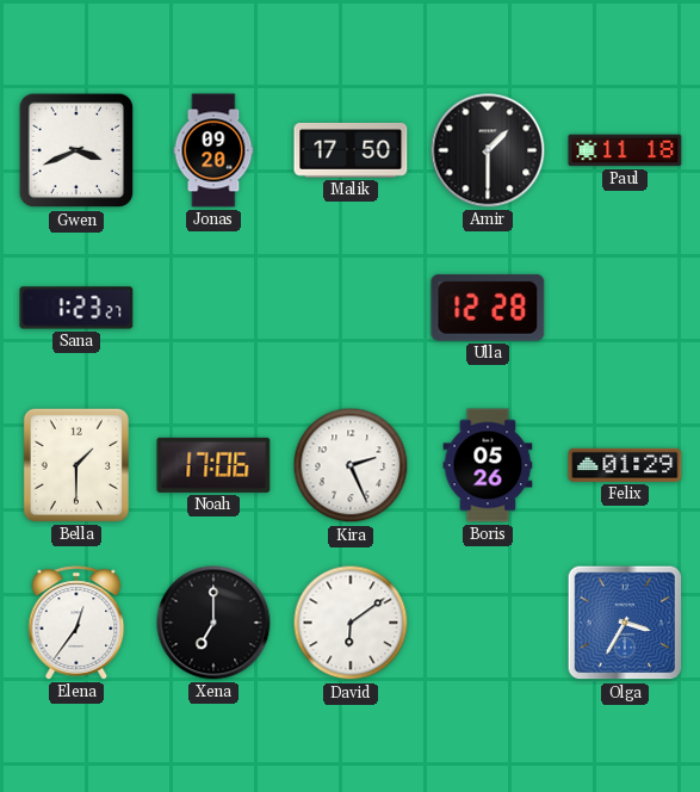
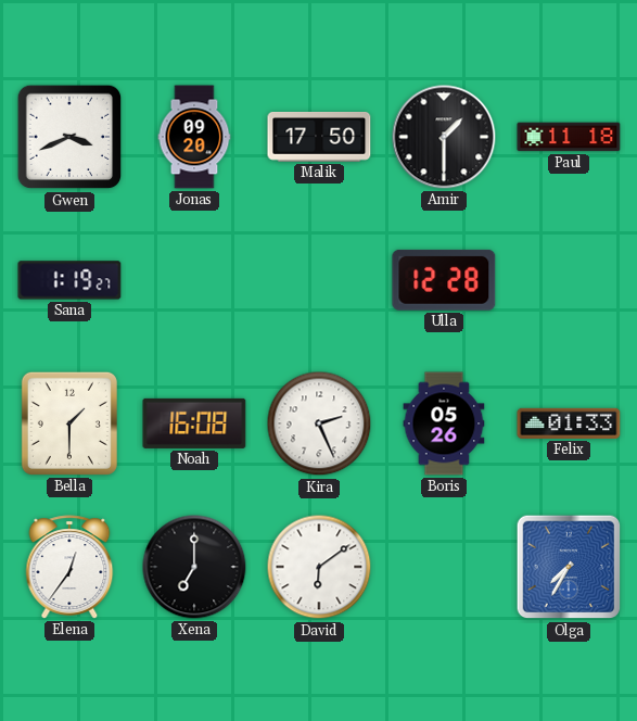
Sana: 1:23 -> 1:19 (69, 280)
Noah: 17:06 -> 16:08 (194, 423)
Felix: 01:29 -> 01:33 (569, 423)
Olga: 3:35 -> 7:35 (569, 567)
